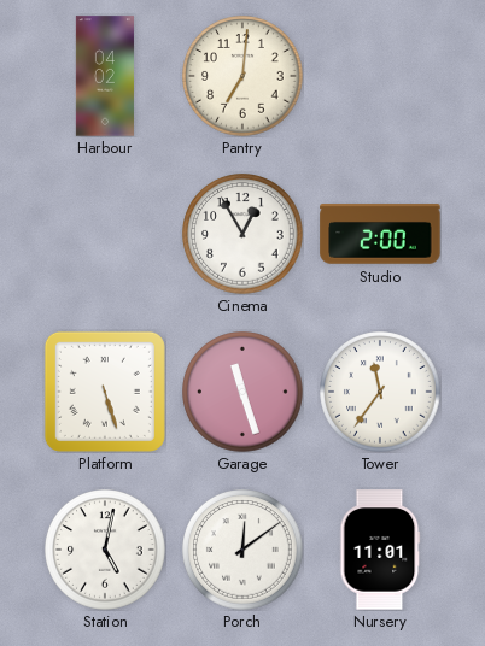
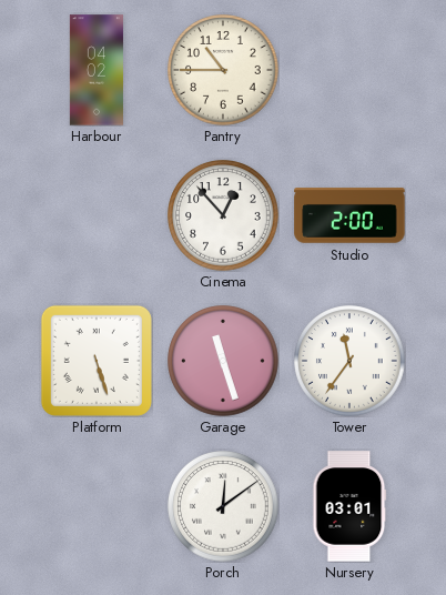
Pantry: 7:01 -> 10:45 (223, 70)
Cinema: 12:55 -> 12:53 (223, 215)
Station: 5:02 -> none (105, 550)
Nursery: 11:01 -> 03:01 (349, 506)
